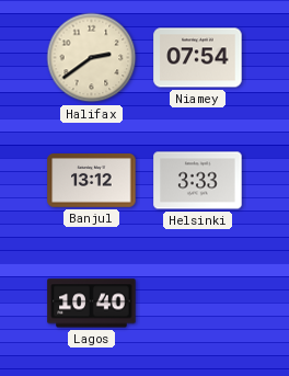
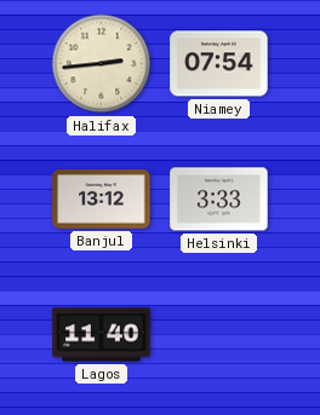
Halifax: 2:39 -> 2:44 (102, 64)
Lagos: 10:40 -> 11:40 (102, 335)
